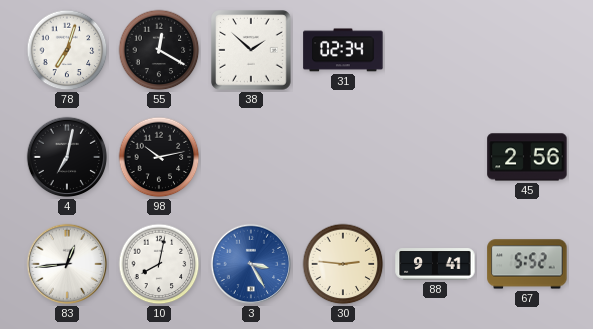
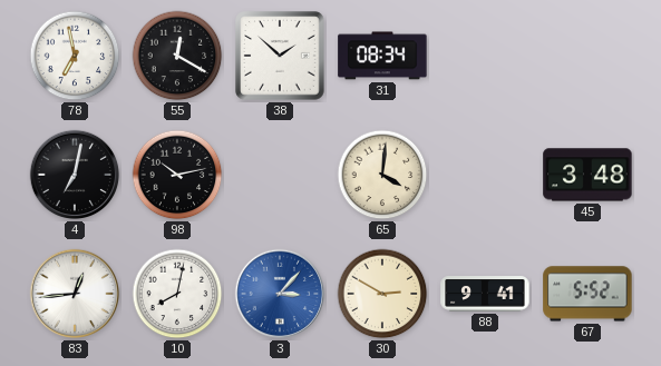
78: 7:03 -> 6:58 (75, 56)
31: 02:34 -> 08:34 (382, 56)
65: none -> 4:01 (382, 175)
45: 2:56 -> 3:48 (587, 175)
3: 3:25 -> 3:07 (280, 294)
30: 2:46 -> 2:50 (382, 294)
